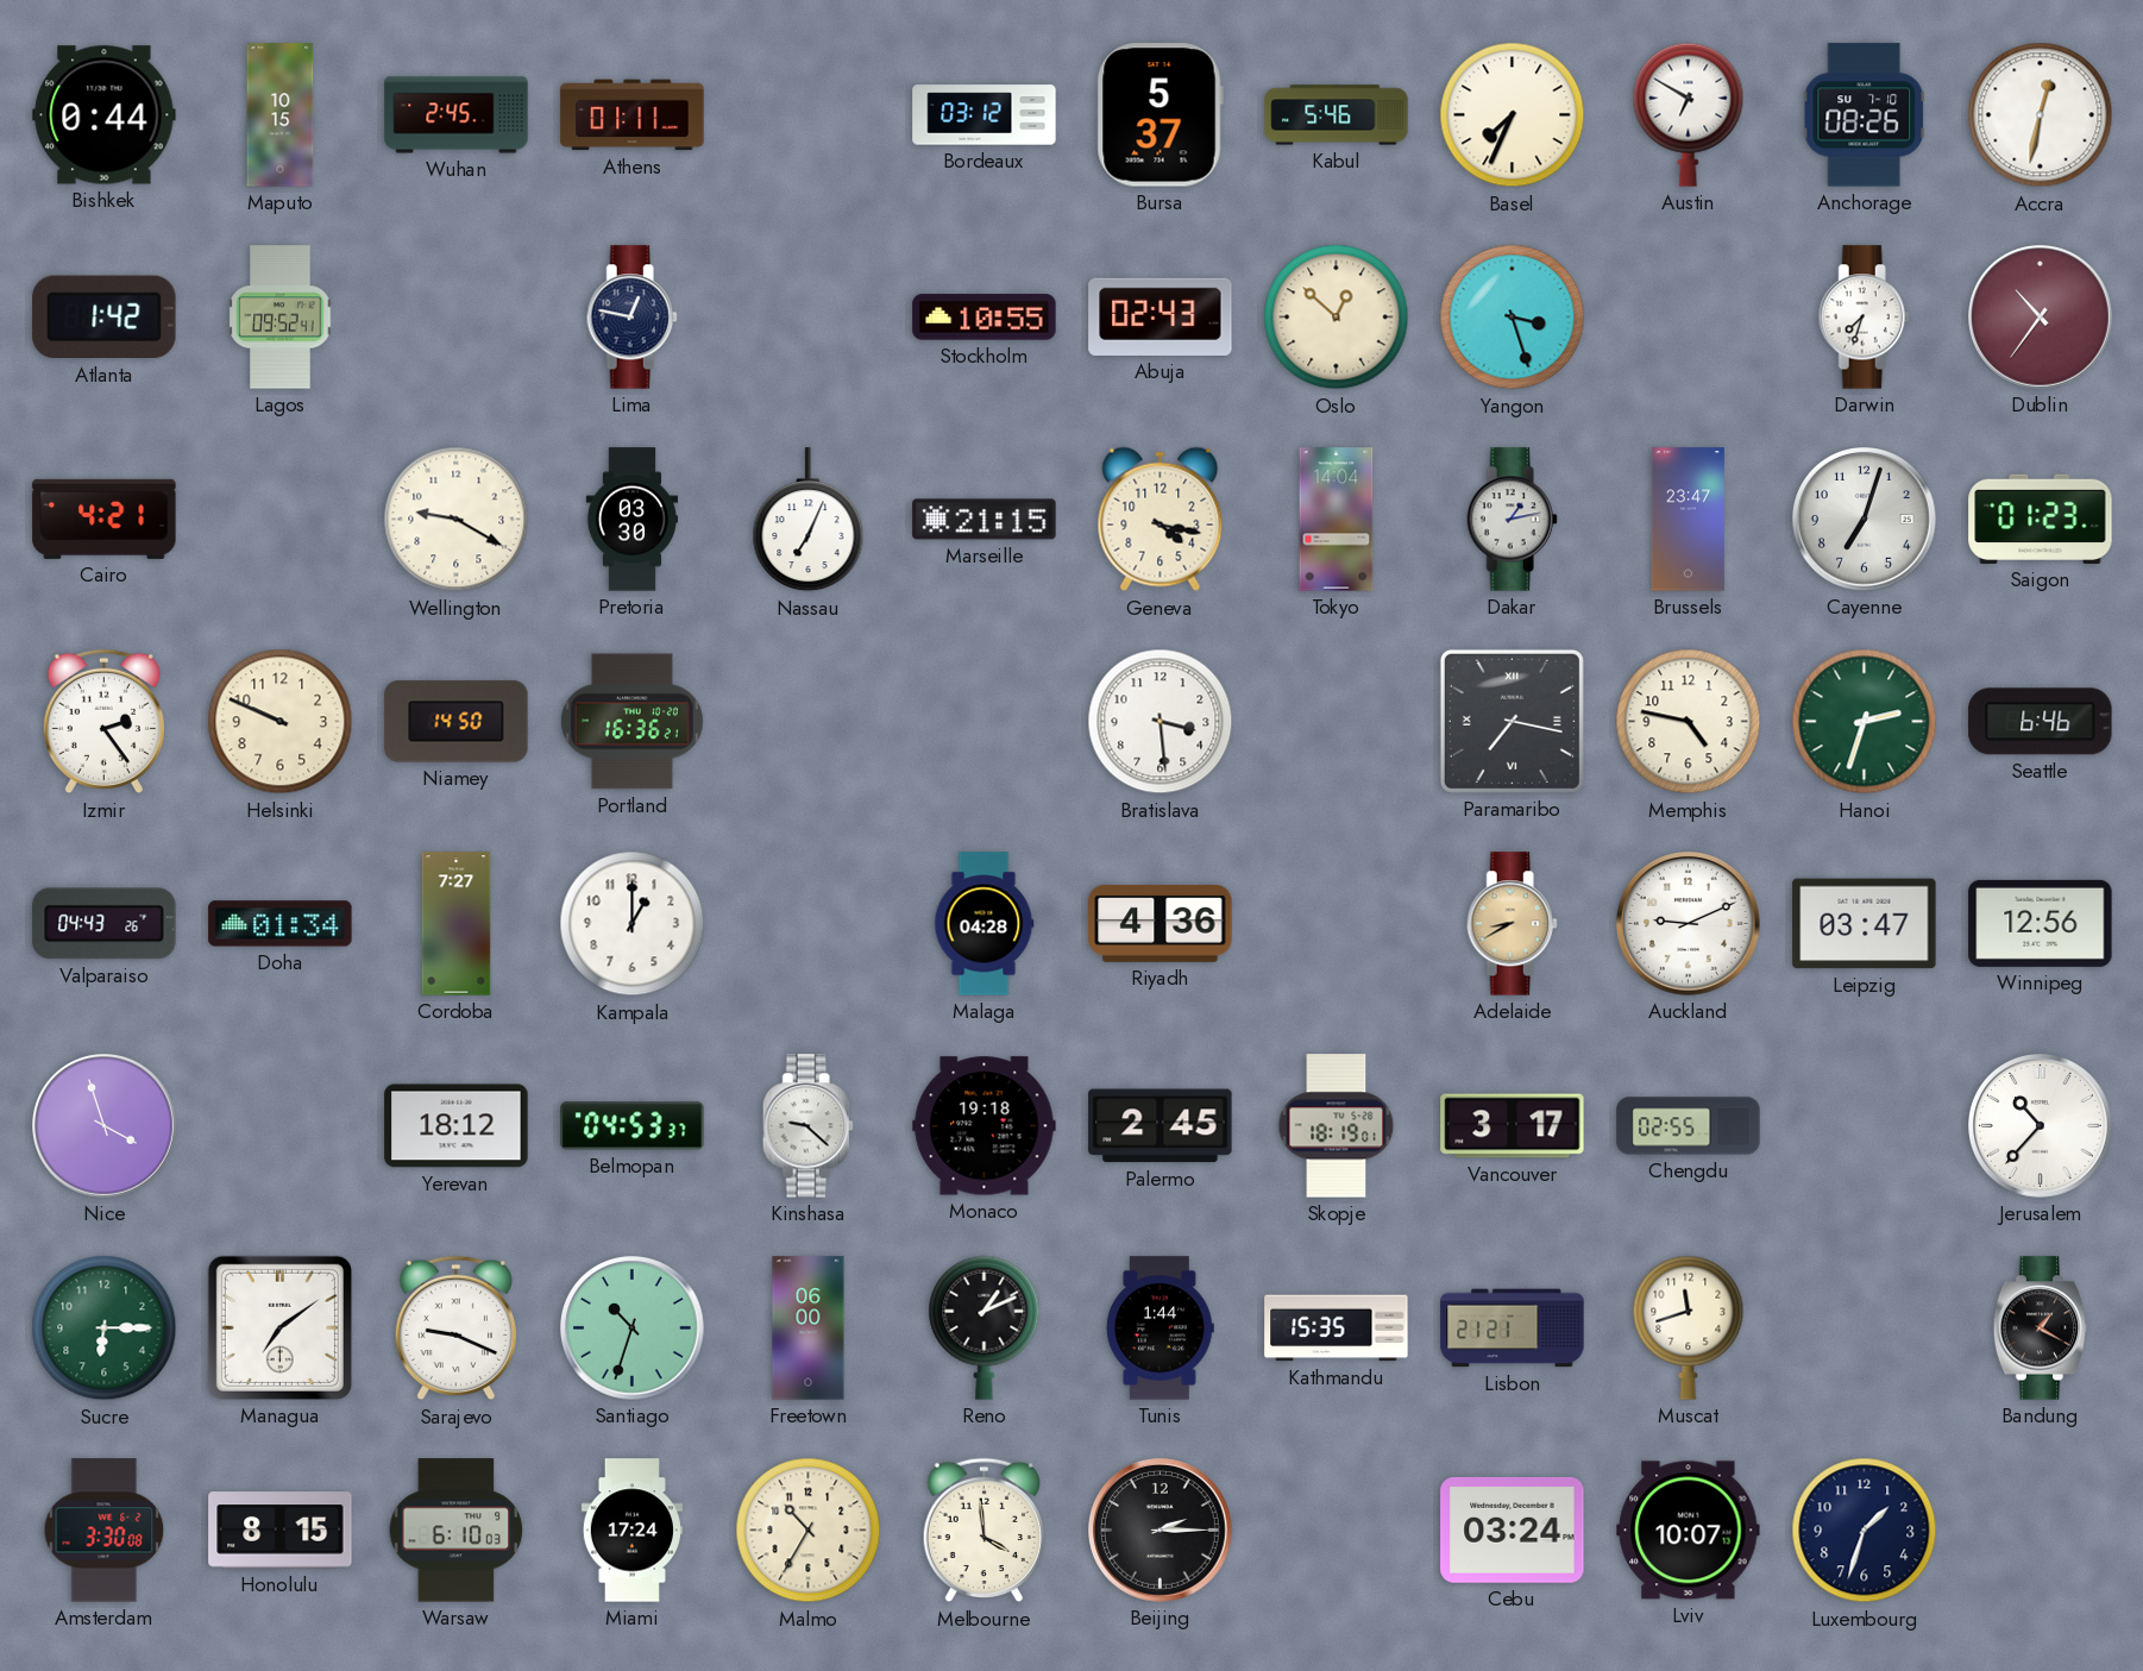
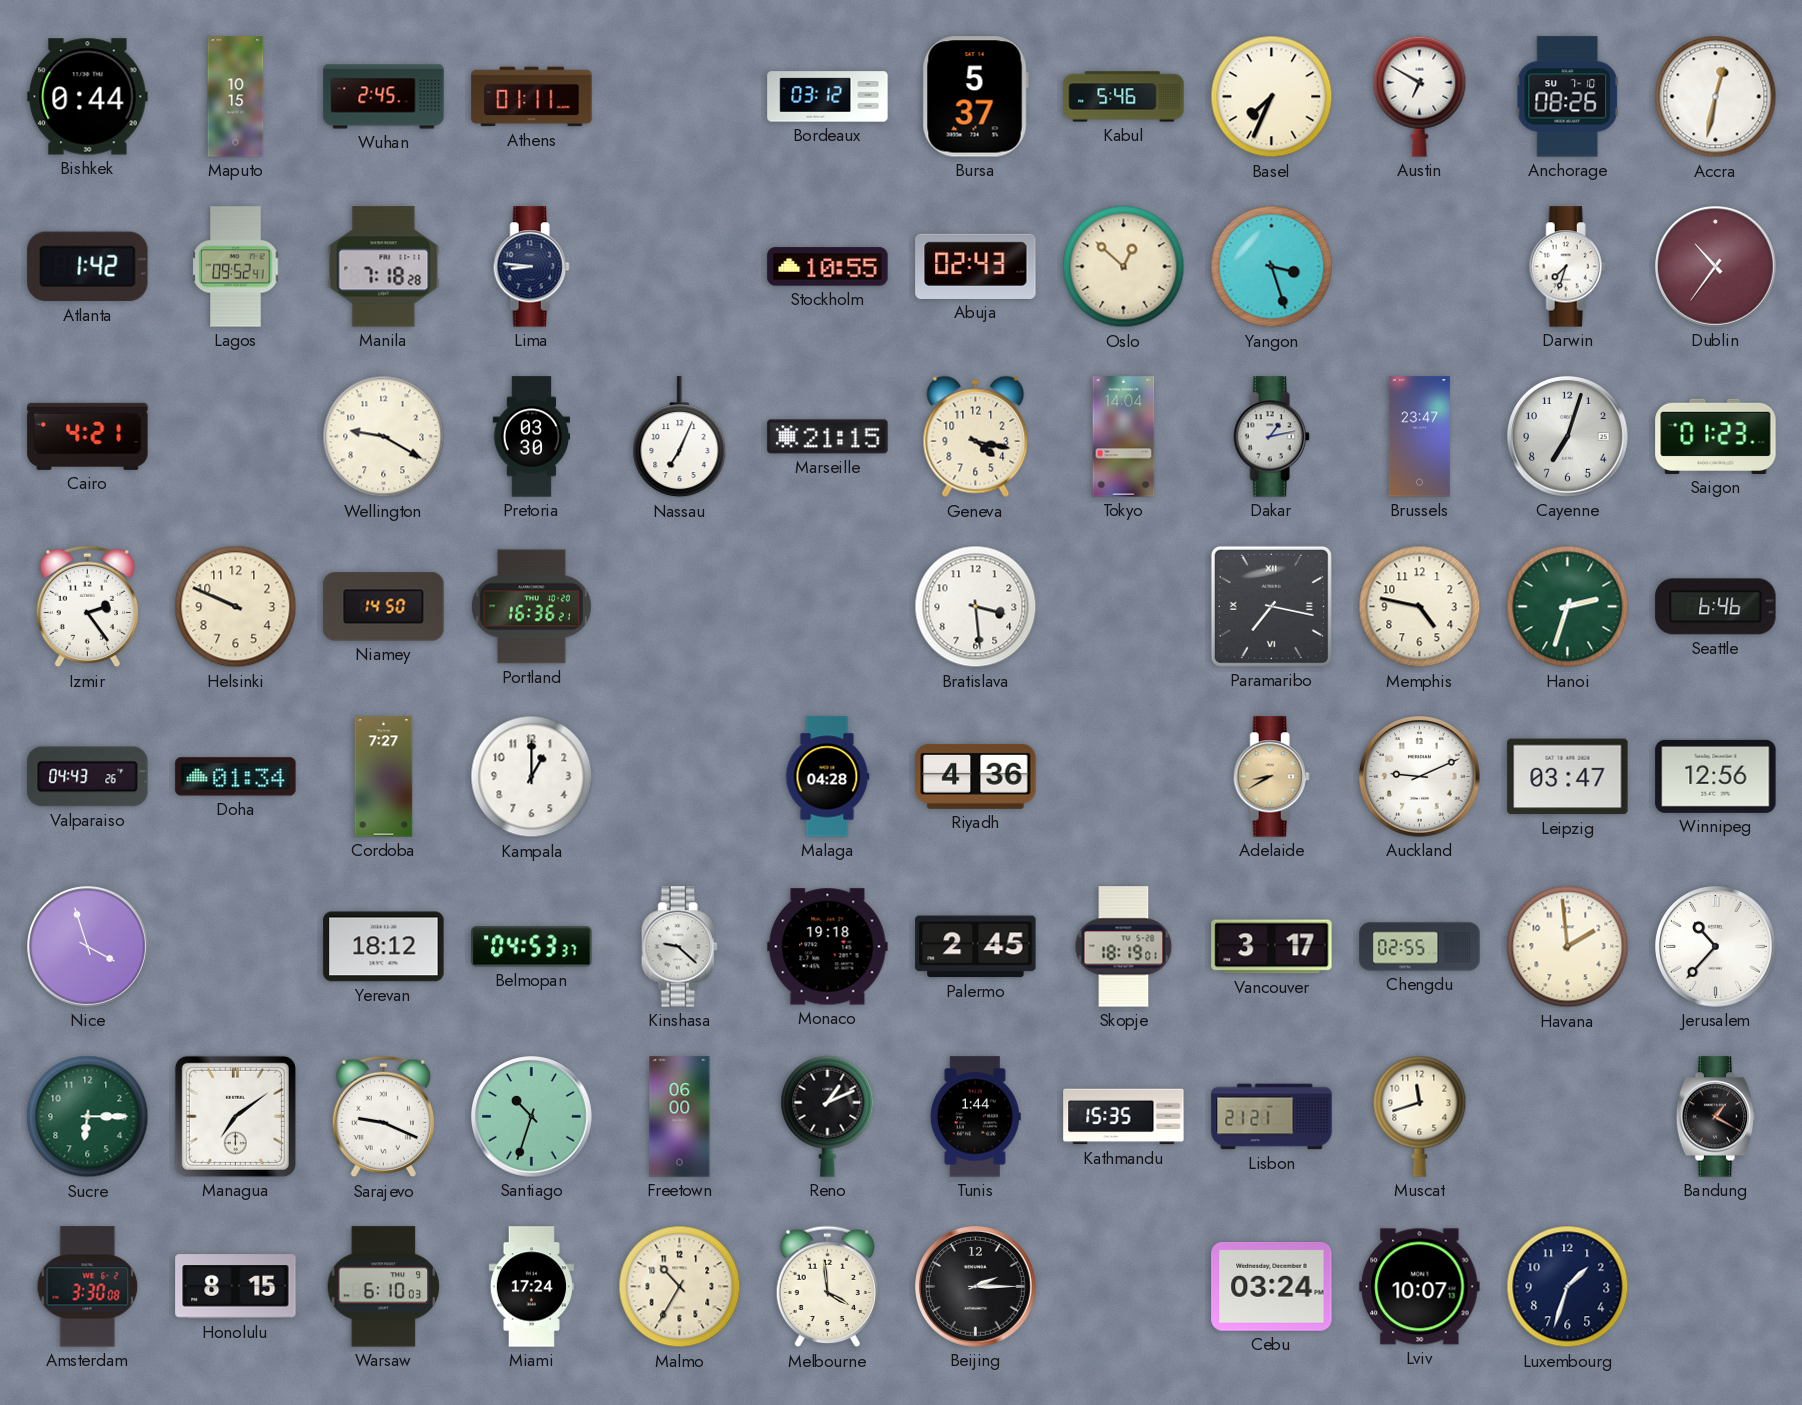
Manila: none -> 7:18 (384, 267)
Lima: 12:47 -> 8:46 (531, 267)
Havana: none -> 1:59 (1568, 947)
